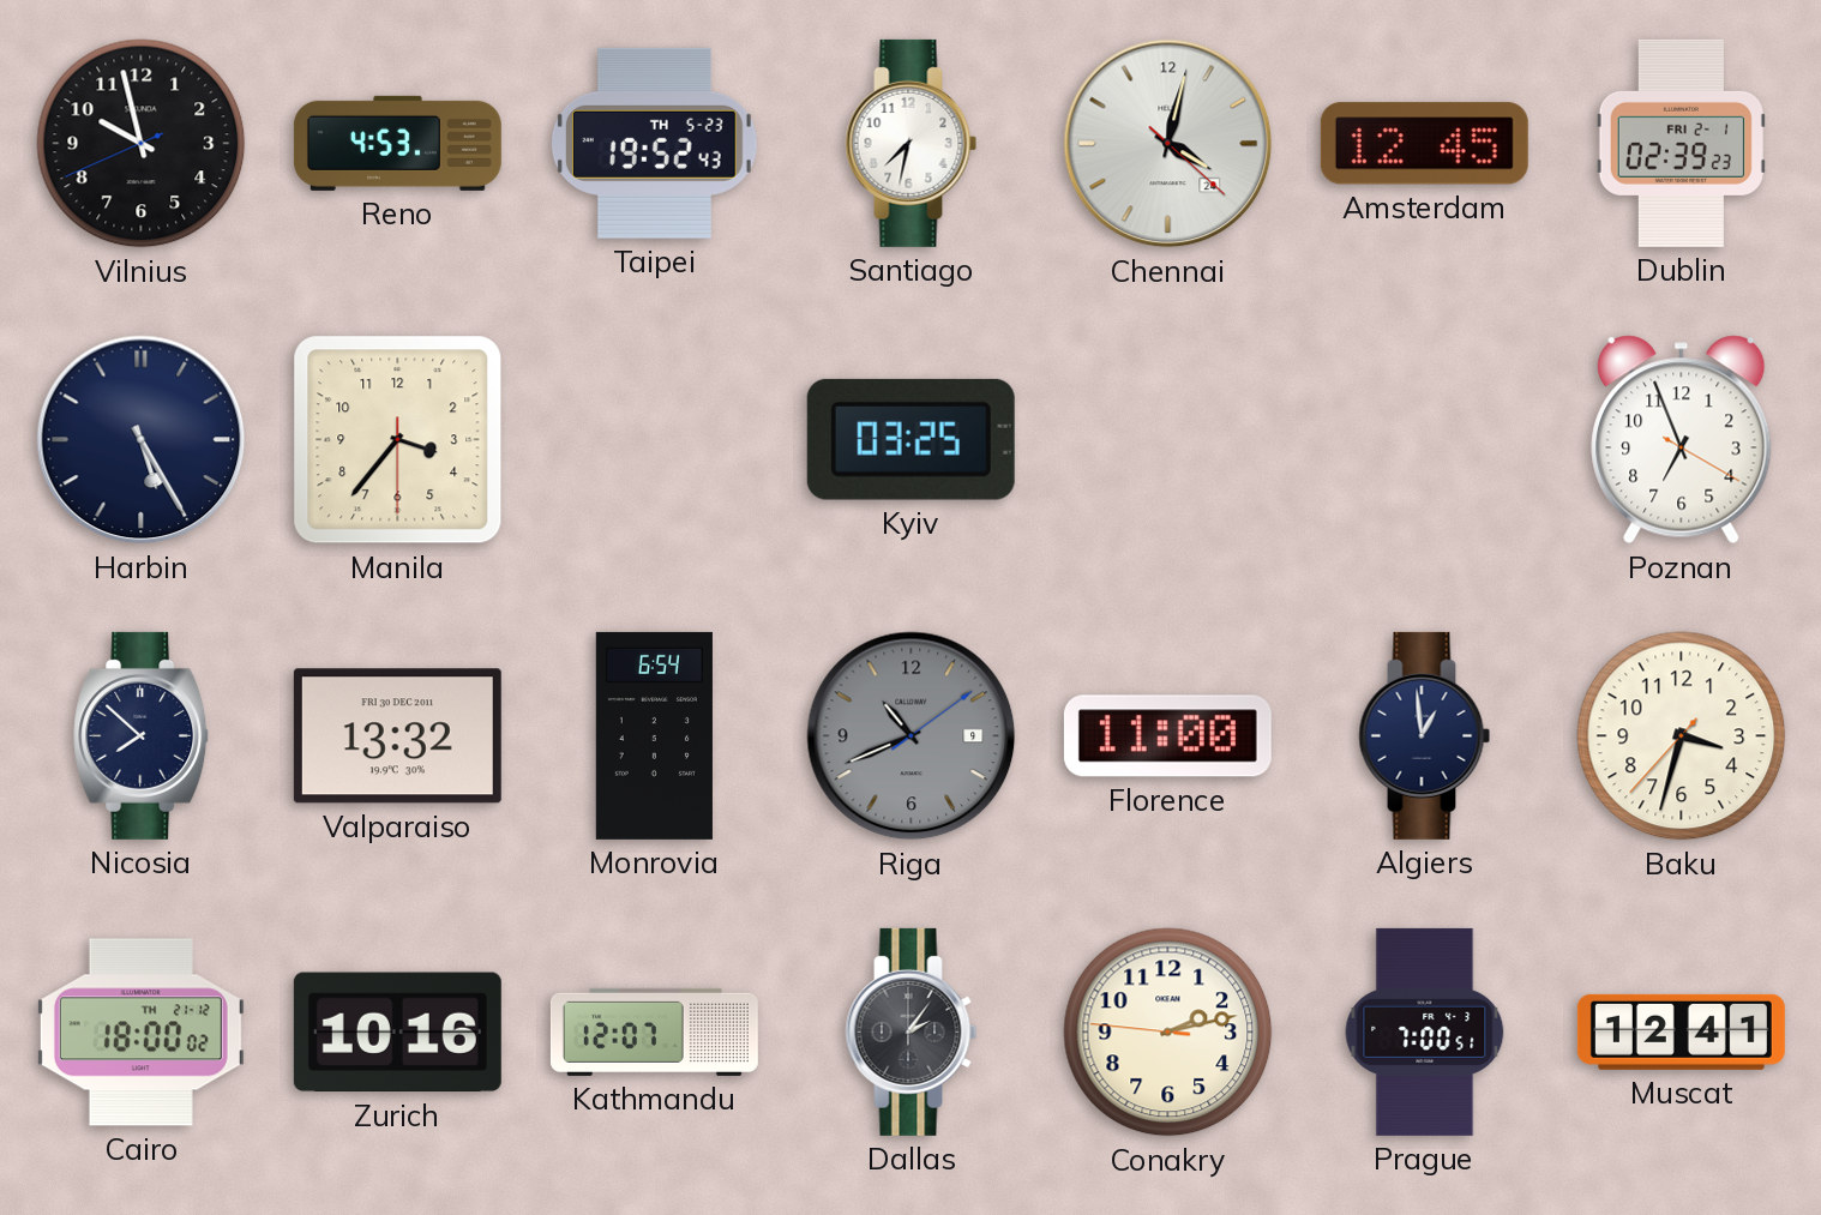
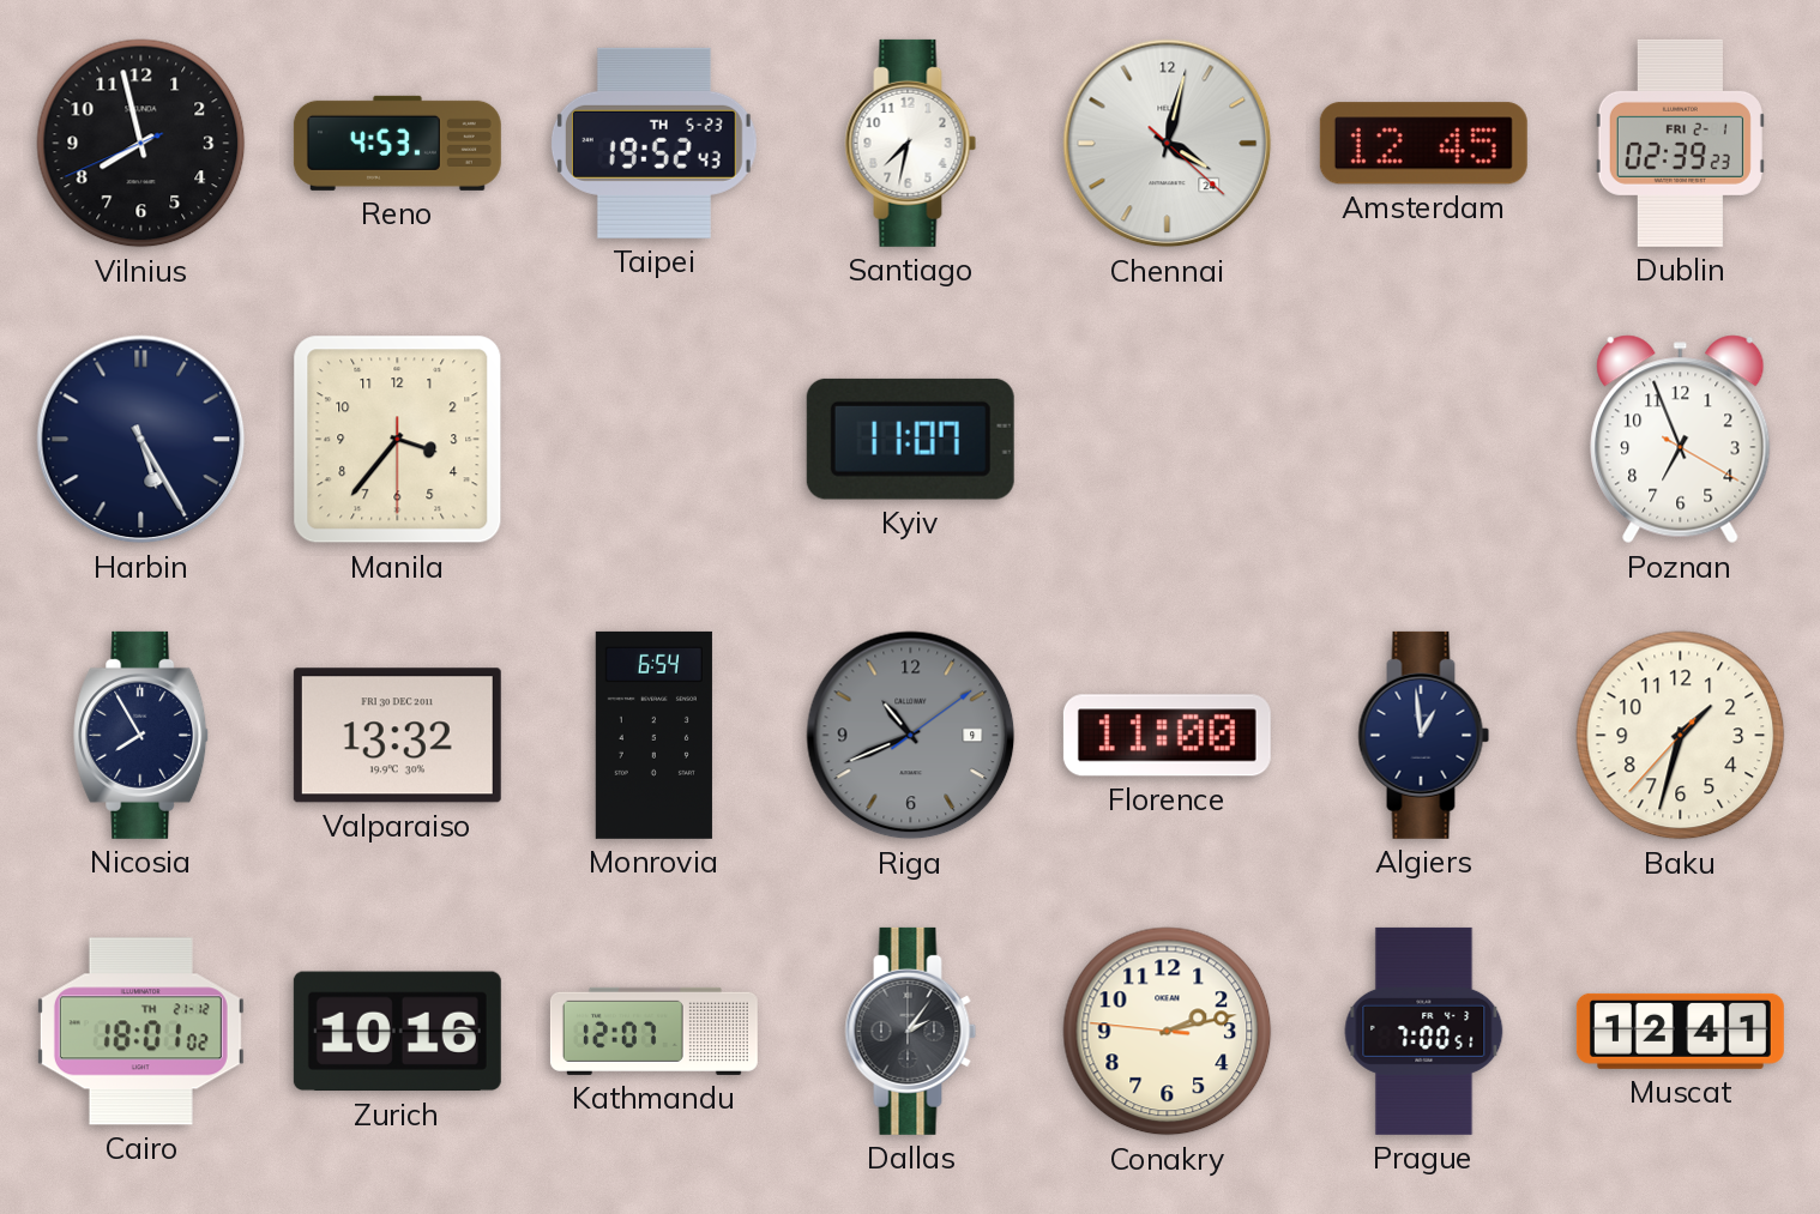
Vilnius: 9:57 -> 7:57 (141, 144)
Kyiv: 03:25 -> 11:07 (910, 439)
Nicosia: 7:52 -> 7:55 (141, 735)
Baku: 3:32 -> 1:32 (1681, 736)
Cairo: 18:00 -> 18:01 (140, 1032)
